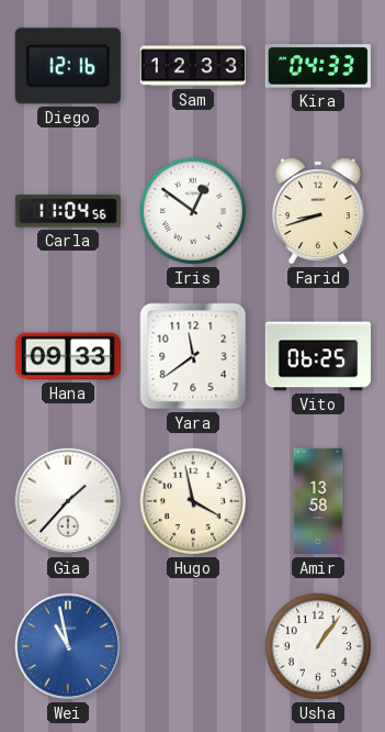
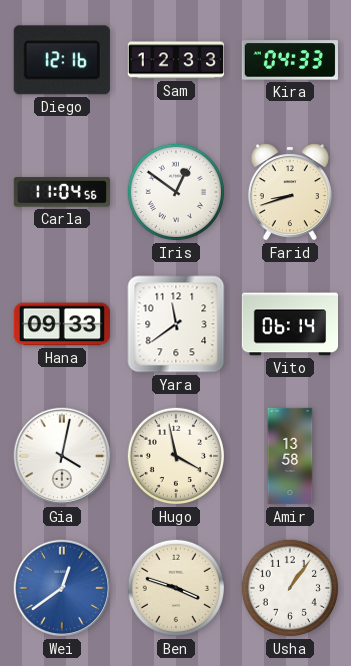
Vito: 06:25 -> 06:14 (289, 324)
Gia: 1:37 -> 4:02 (62, 456)
Wei: 10:58 -> 12:39 (62, 588)
Ben: none -> 3:48 (176, 588)
